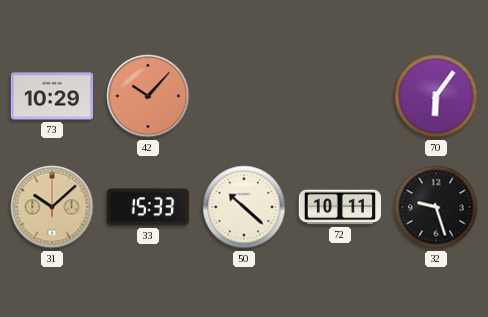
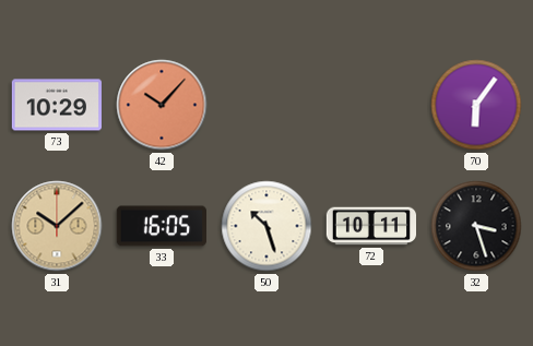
33: 15:33 -> 16:05 (161, 226)
50: 10:22 -> 10:27 (266, 226)
32: 9:27 -> 3:27 (476, 226)
